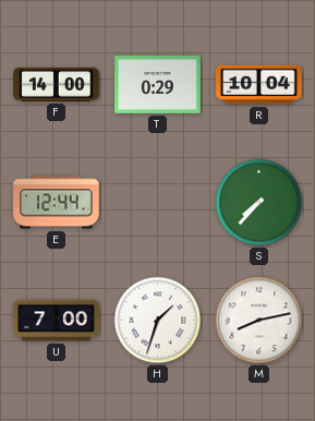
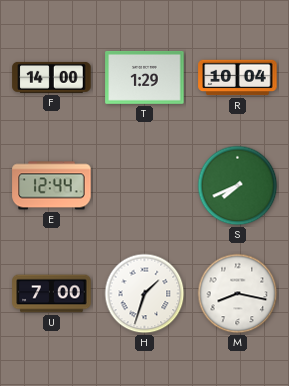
T: 0:29 -> 1:29 (145, 77)
S: 7:37 -> 7:41 (238, 186)
M: 8:13 -> 8:17 (238, 294)
